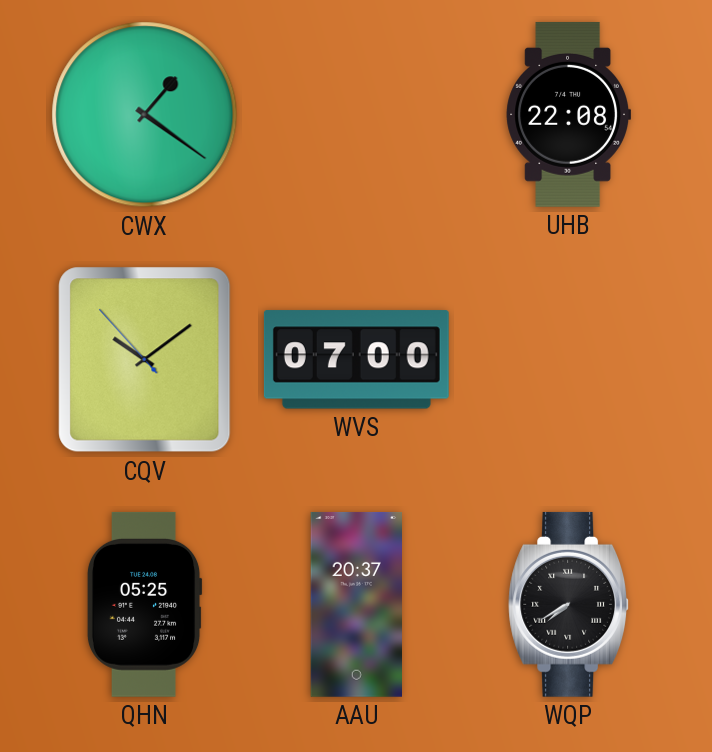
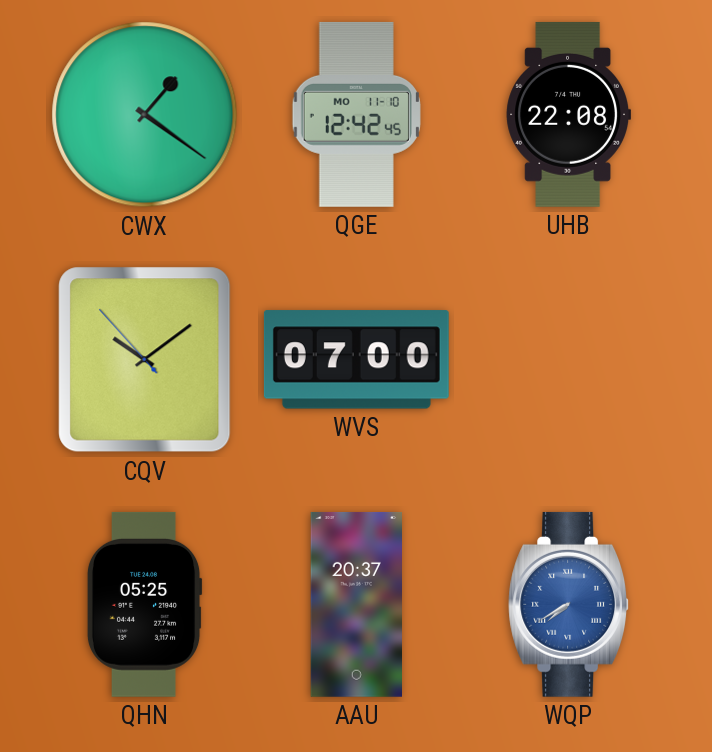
QGE: none -> 12:42 (356, 114)
WQP dial: black -> blue (569, 604)
